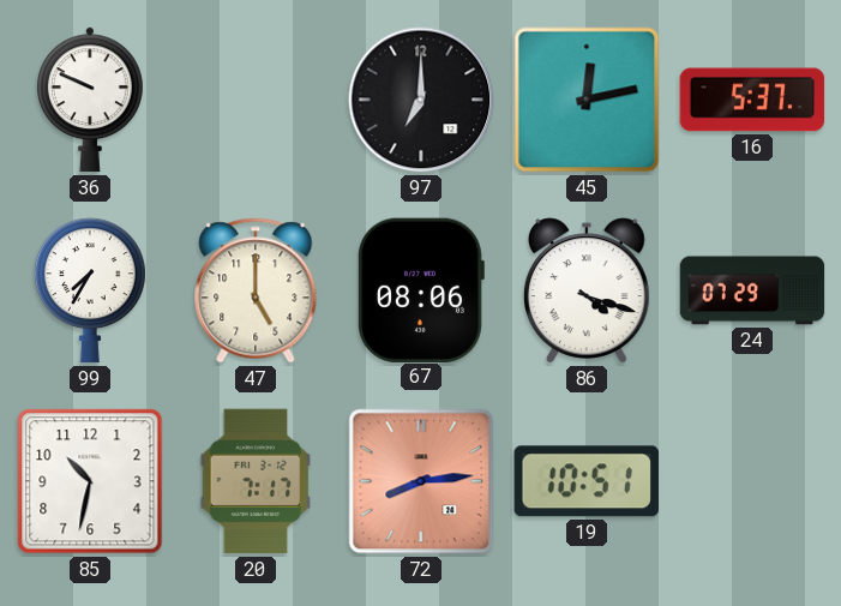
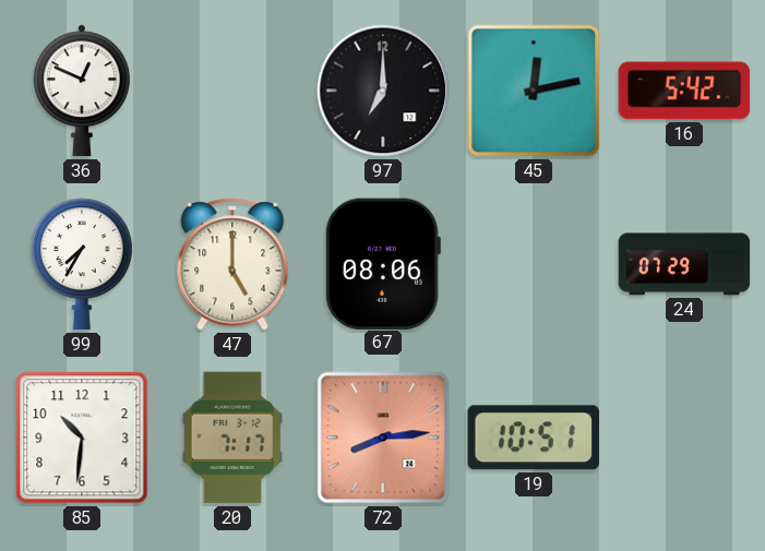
36: 9:49 -> 12:49 (82, 91)
16: 5:37 -> 5:42 (684, 91)
86: 4:18 -> none (587, 290)
85: 10:32 -> 10:31 (82, 438)
